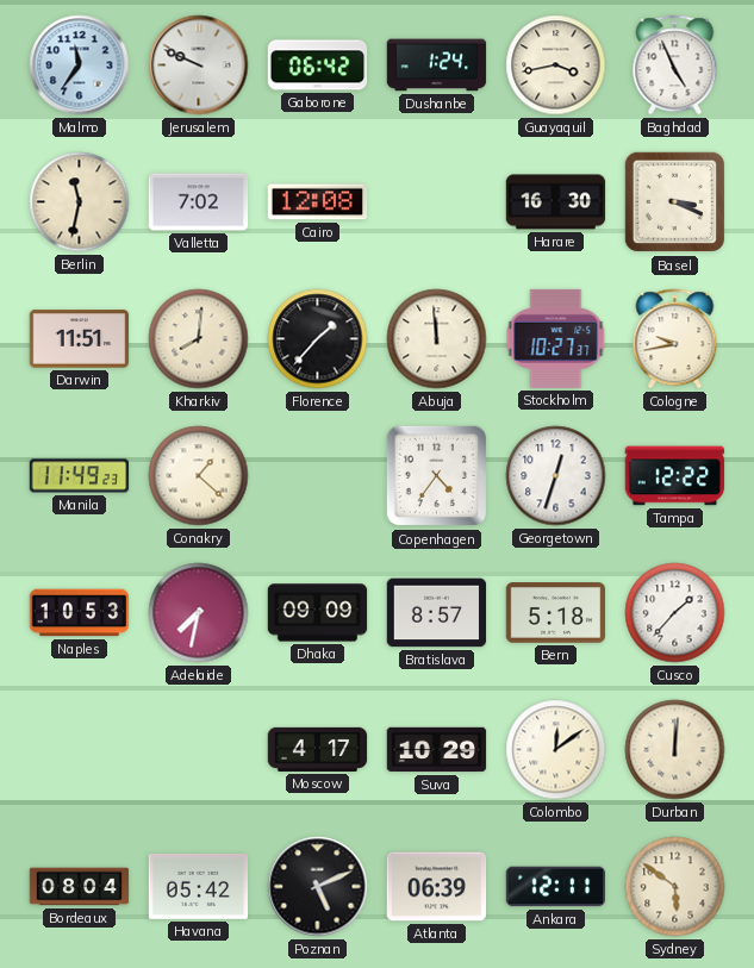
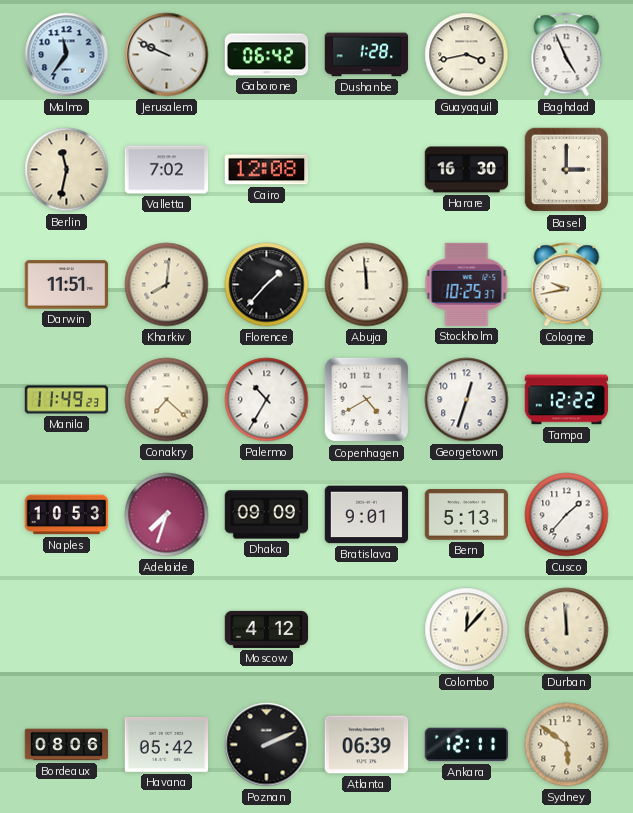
Dushanbe: 1:24 -> 1:28 (367, 55)
Basel: 3:19 -> 3:00 (567, 170)
Stockholm: 10:27 -> 10:25 (467, 284)
Conakry: 1:22 -> 7:22 (167, 400)
Palermo: none -> 10:35 (267, 400)
Copenhagen: 4:36 -> 4:40 (367, 400)
Adelaide: 7:32 -> 7:33 (167, 515)
Bratislava: 8:57 -> 9:01 (367, 515)
Bern: 5:18 -> 5:13 (467, 515)
Moscow: 4:17 -> 4:12 (267, 629)
Suva: 10:29 -> none (437, 750)
Colombo: 12:09 -> 12:07 (467, 630)
Durban: 12:01 -> 11:59 (567, 630)
Bordeaux: 08:04 -> 08:06 (67, 745)
Poznan: 5:11 -> 2:11 (267, 745)
